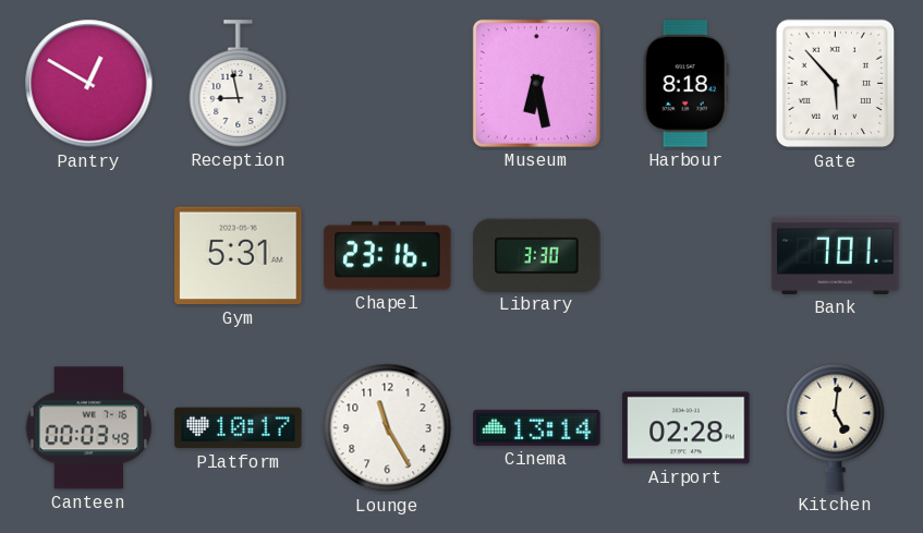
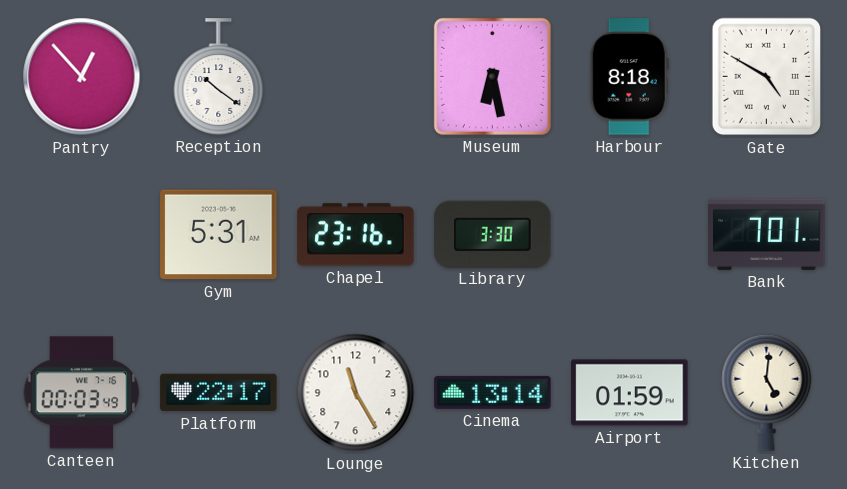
Pantry: 12:50 -> 12:53 (82, 77)
Reception: 8:58 -> 10:21 (219, 77)
Gate: 5:53 -> 4:50 (766, 77)
Platform: 10:17 -> 22:17 (219, 393)
Airport: 02:28 -> 01:59 (630, 393)
